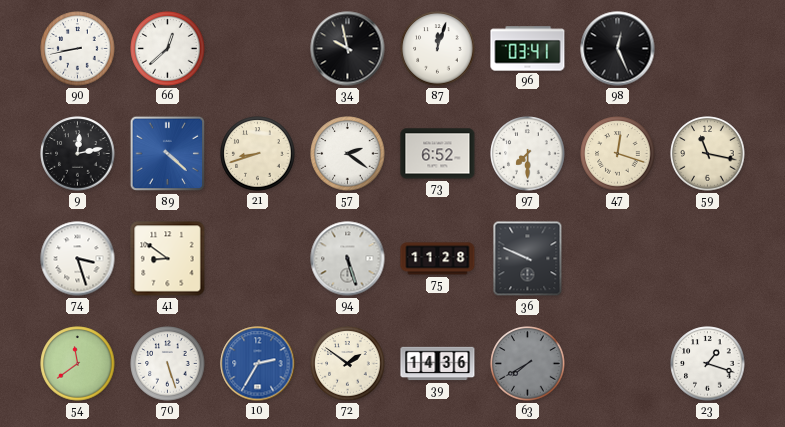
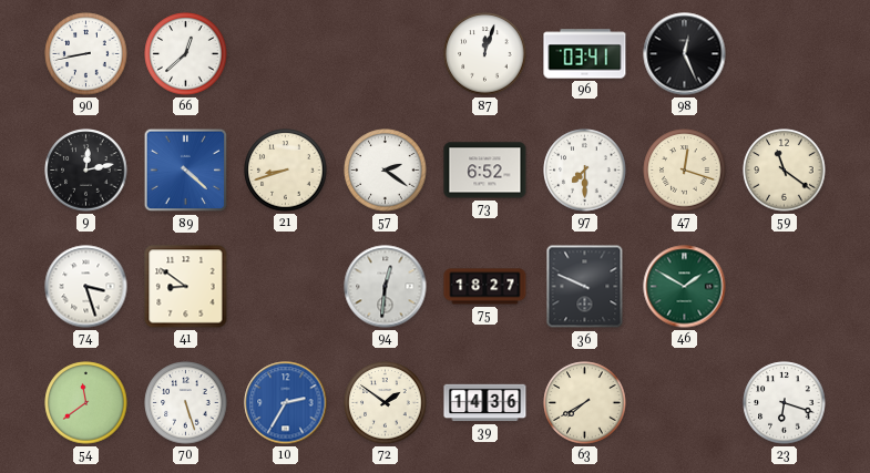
34: 9:58 -> none (348, 49)
59: 11:17 -> 11:21 (785, 171)
94: 5:27 -> 12:31 (386, 287)
75: 11:28 -> 18:27 (485, 287)
46: none -> 1:50 (685, 287)
63 dial: grey -> cream (585, 403)
23: 1:18 -> 6:18 (785, 403)
